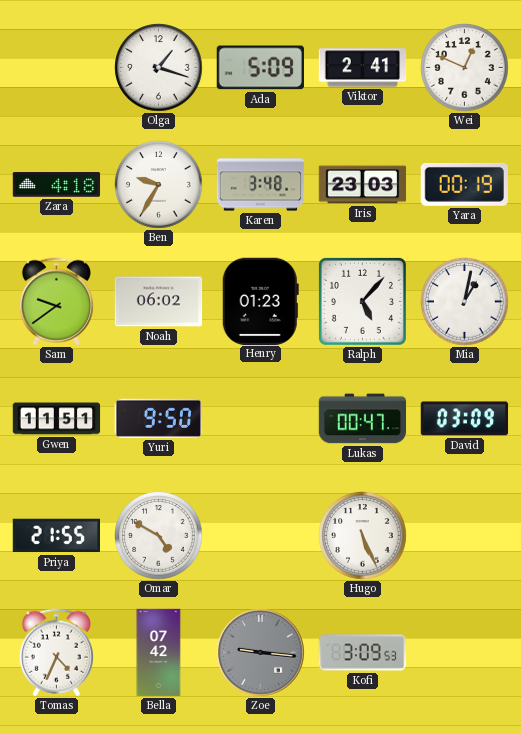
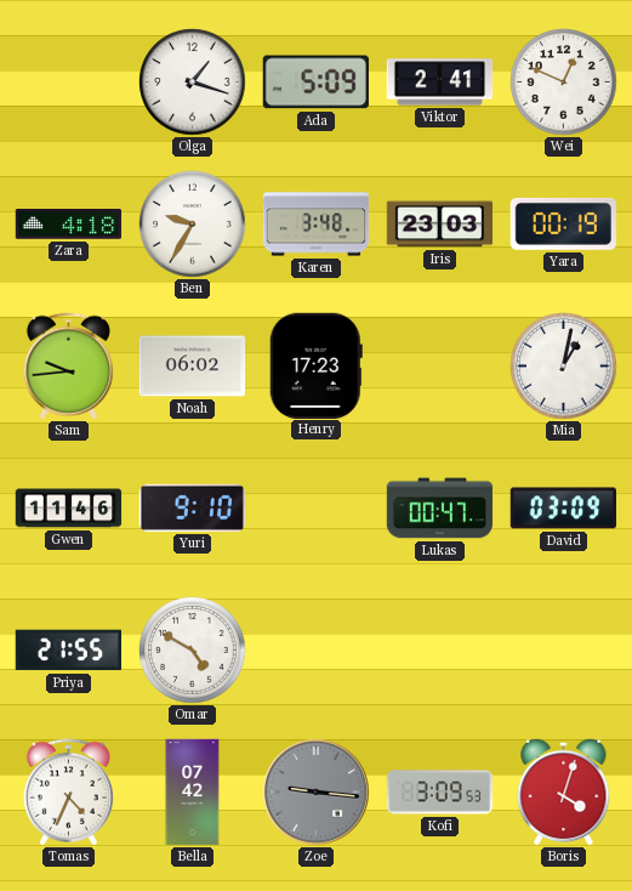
Sam: 9:39 -> 9:44 (68, 367)
Henry: 01:23 -> 17:23 (315, 365)
Ralph: 5:07 -> none (362, 301)
Gwen: 11:51 -> 11:46 (69, 509)
Yuri: 9:50 -> 9:10 (192, 507)
Hugo: 5:26 -> none (363, 536)
Boris: none -> 4:03 (564, 791)
